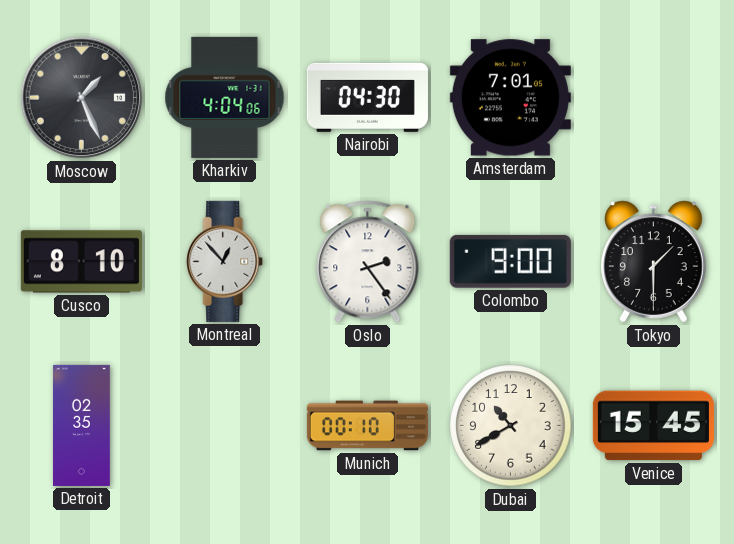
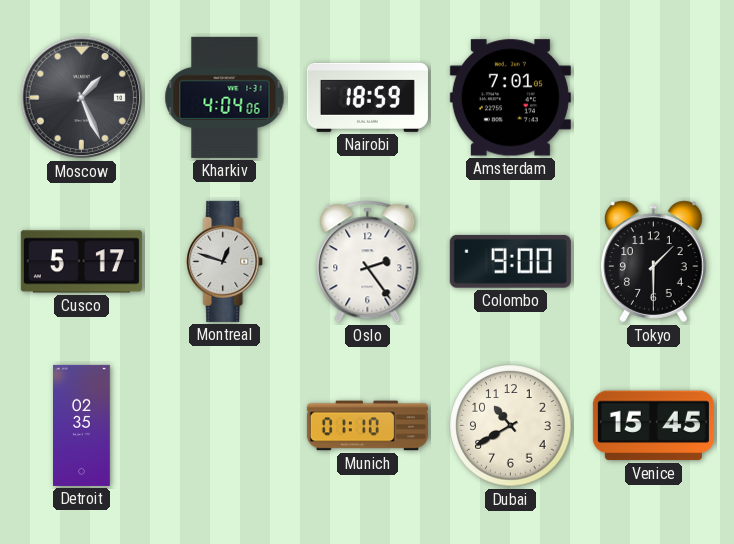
Nairobi: 04:30 -> 18:59 (367, 97)
Cusco: 8:10 -> 5:17 (81, 262)
Montreal: 12:53 -> 12:48 (225, 261)
Munich: 00:10 -> 01:10 (367, 426)
